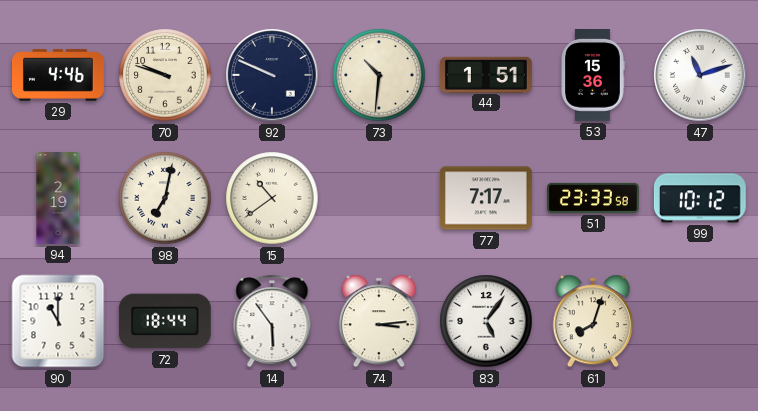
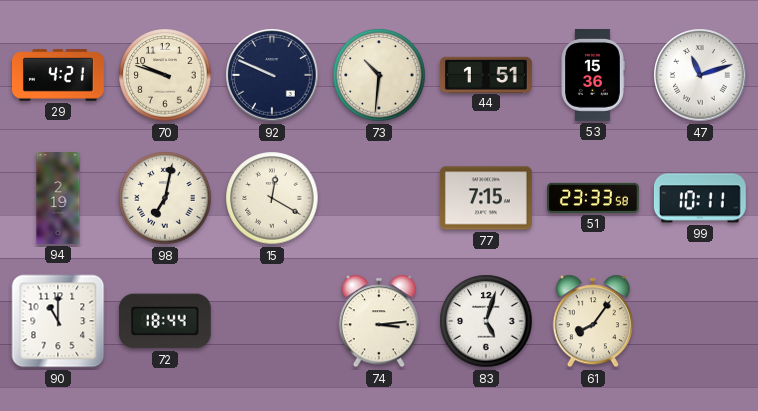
29: 4:46 -> 4:21 (59, 75)
15: 10:39 -> 12:20 (272, 198)
77: 7:17 -> 7:15 (486, 198)
99: 10:12 -> 10:11 (700, 198)
14: 5:54 -> none (272, 321)
83: 5:06 -> 5:03 (486, 321)
61: 8:03 -> 8:06 (593, 321)
